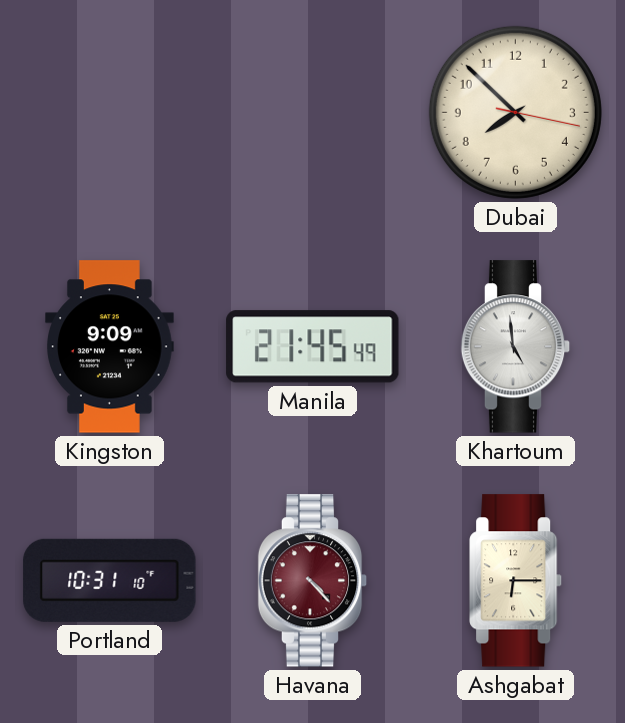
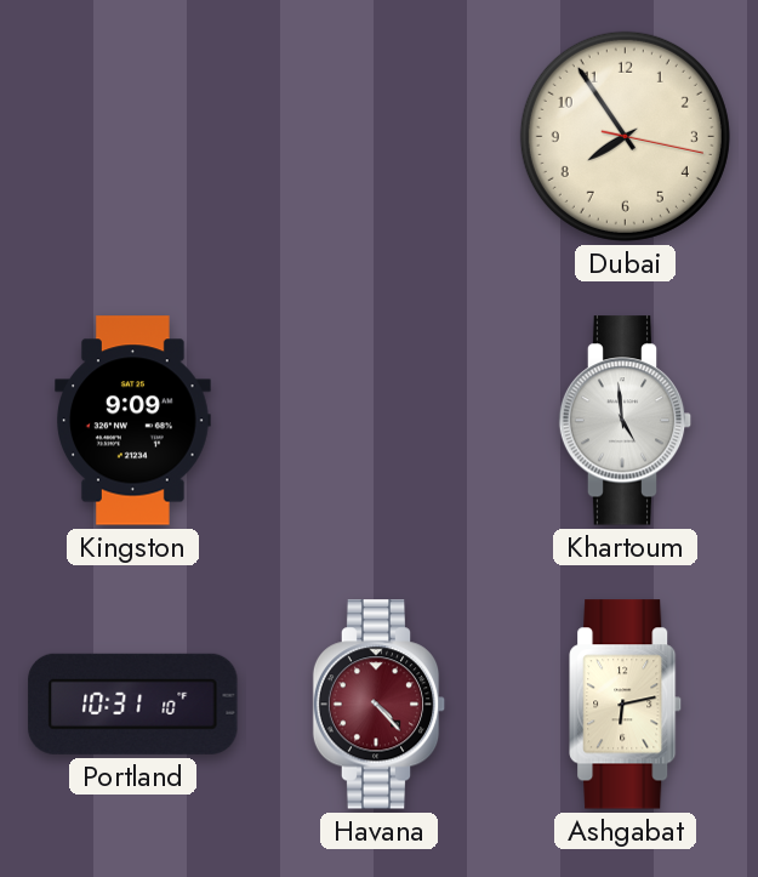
Dubai: 7:52 -> 7:54 (625, 136)
Manila: 21:45 -> none (313, 347)
Ashgabat: 6:15 -> 6:13 (626, 705)
